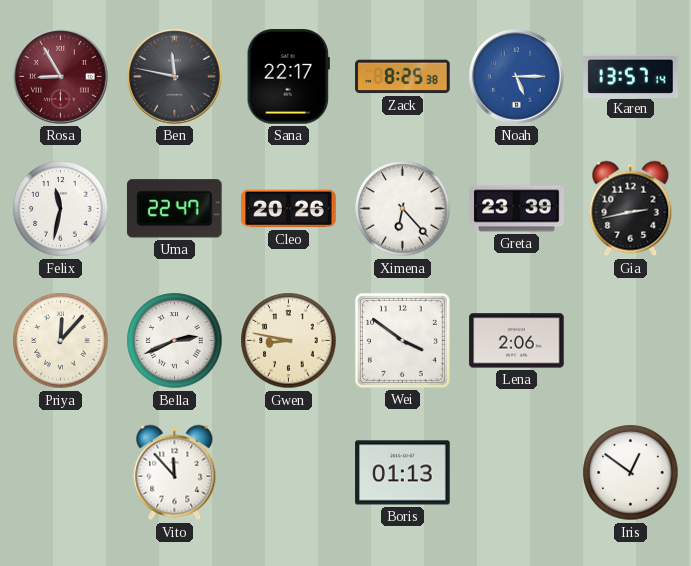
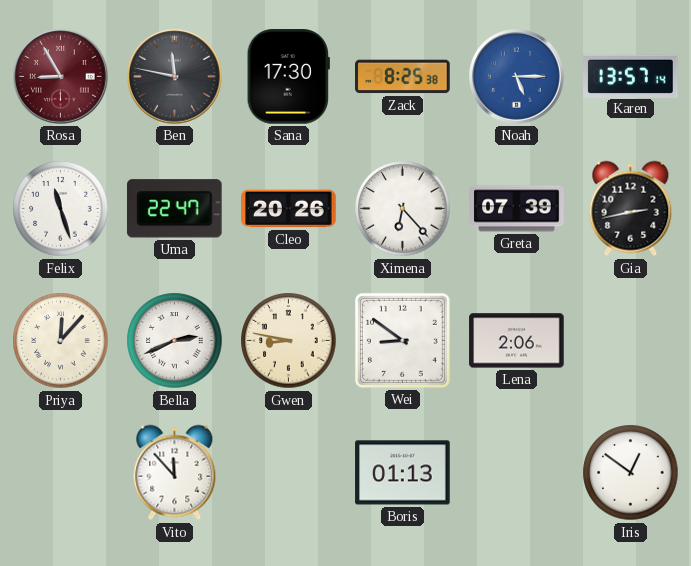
Sana: 22:17 -> 17:30 (288, 77)
Felix: 11:32 -> 11:27 (61, 209)
Greta: 23:39 -> 07:39 (517, 209)
Wei: 3:51 -> 8:51 (402, 340)
